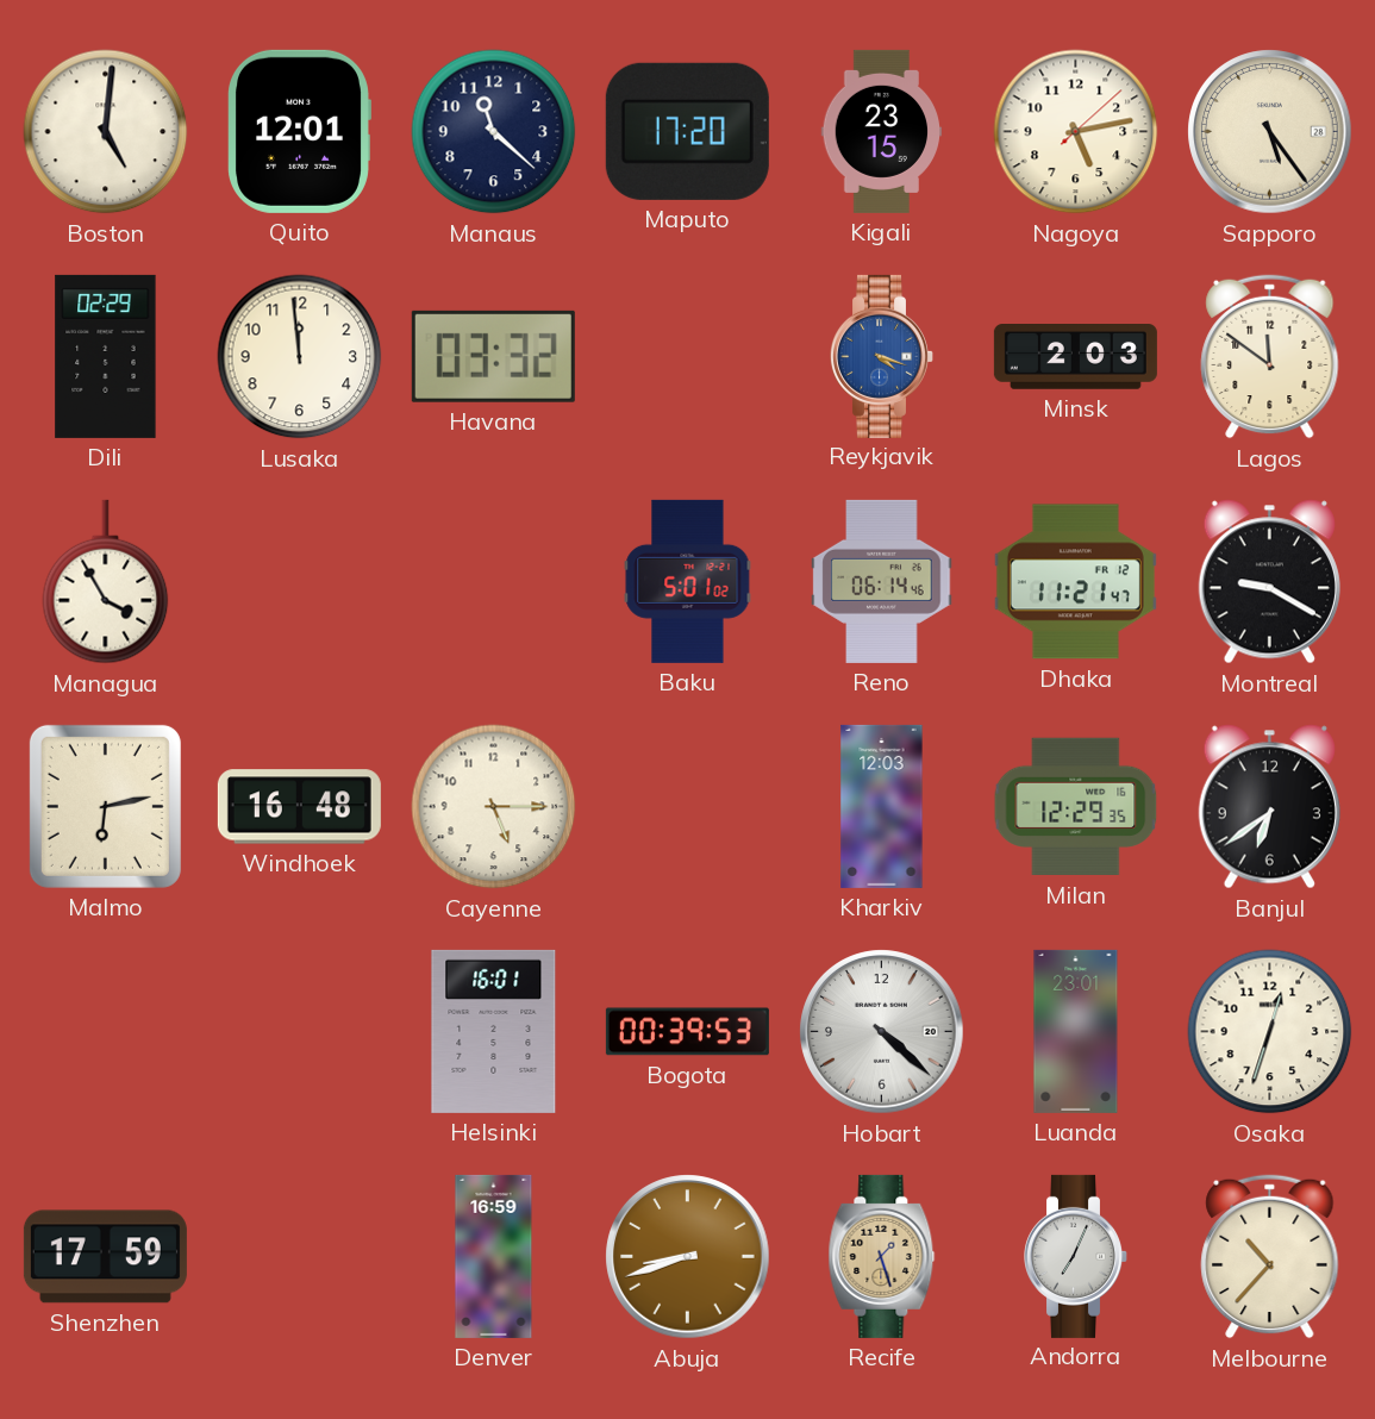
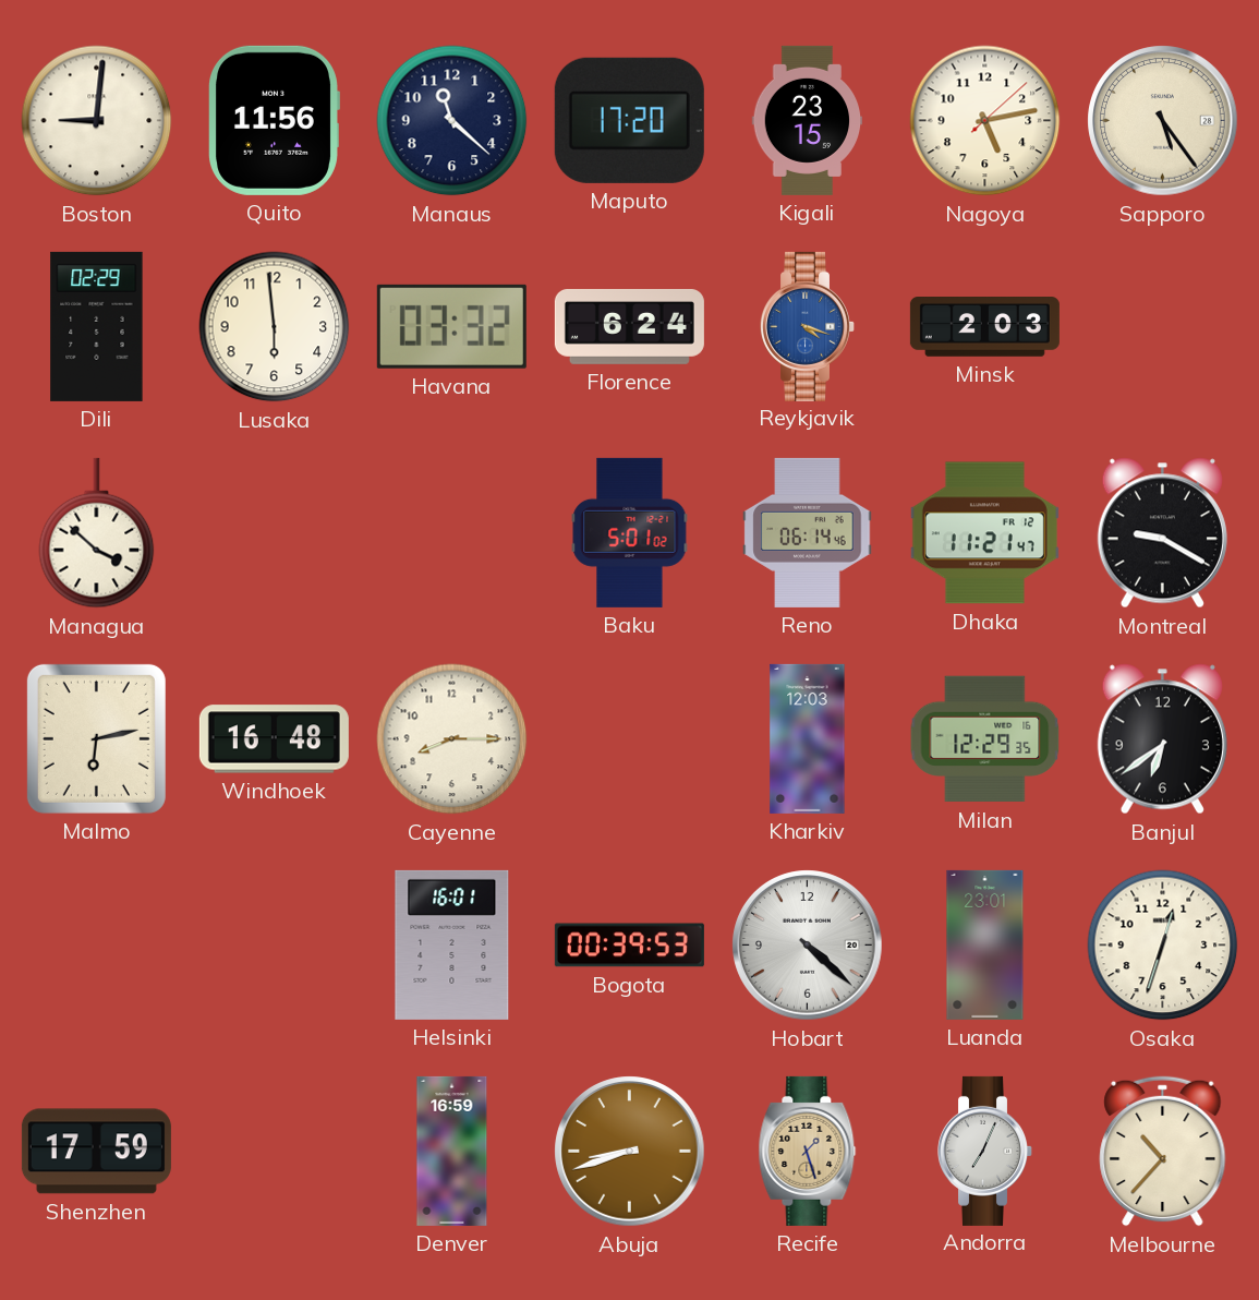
Boston: 5:01 -> 9:01 (97, 121)
Quito: 12:01 -> 11:56 (275, 120)
Lusaka: 11:59 -> 5:59 (275, 327)
Florence: none -> 6:24 (629, 326)
Lagos: 11:51 -> none (1270, 357)
Managua: 3:55 -> 3:52 (97, 533)
Cayenne: 5:15 -> 8:15 (452, 739)
